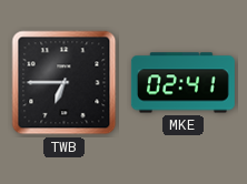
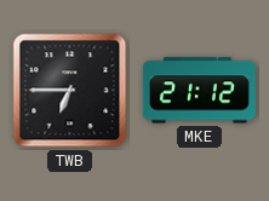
MKE: 02:41 -> 21:12 (199, 91)
